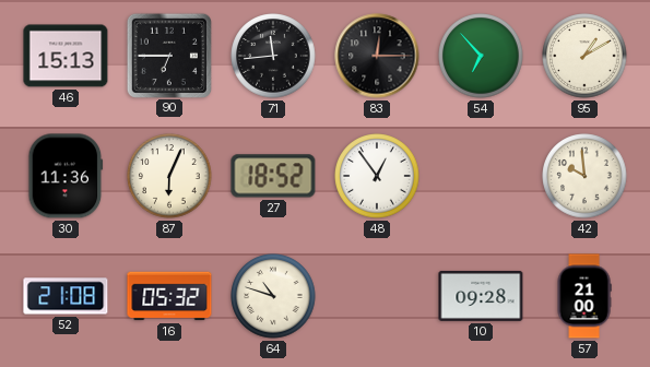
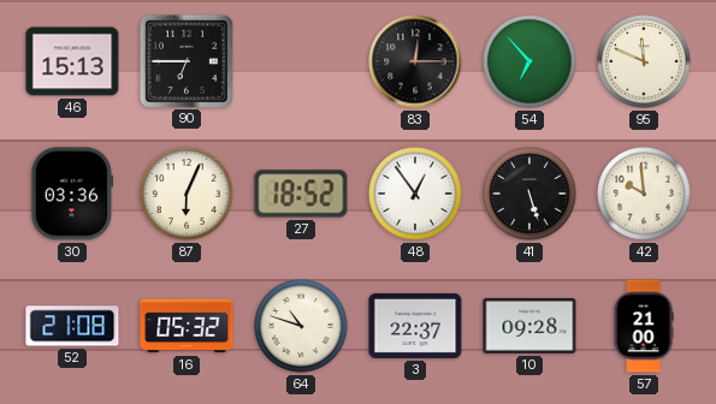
71: 11:44 -> none (273, 56)
95: 1:10 -> 11:49 (644, 61)
30: 11:36 -> 03:36 (72, 194)
41: none -> 5:27 (529, 194)
3: none -> 22:37 (415, 326)
